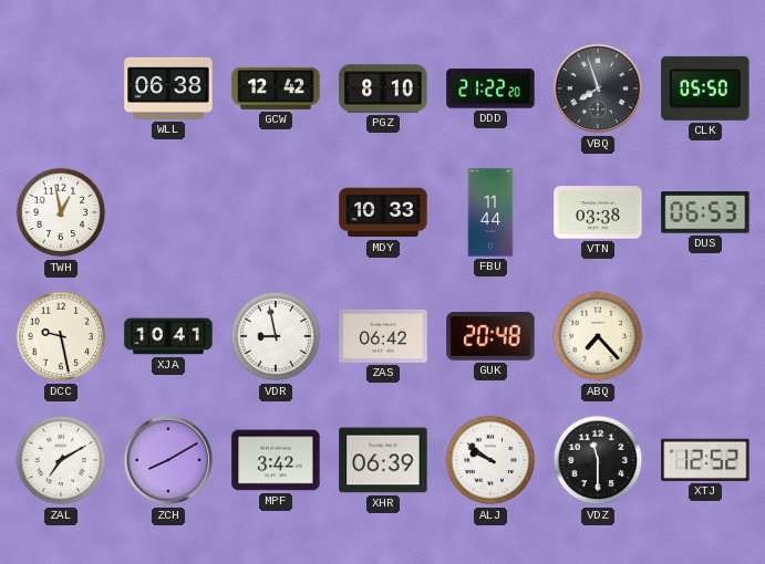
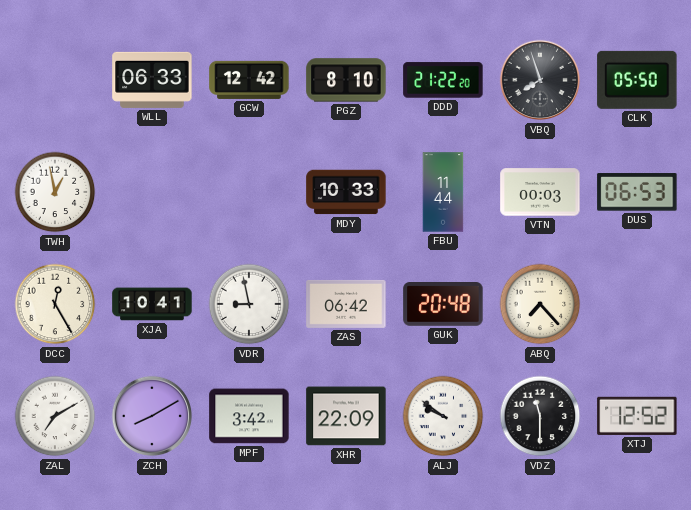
WLL: 06:38 -> 06:33 (152, 80)
VTN: 03:38 -> 00:03 (540, 192)
DCC: 9:28 -> 12:25 (55, 304)
XHR: 06:39 -> 22:09 (346, 416)
